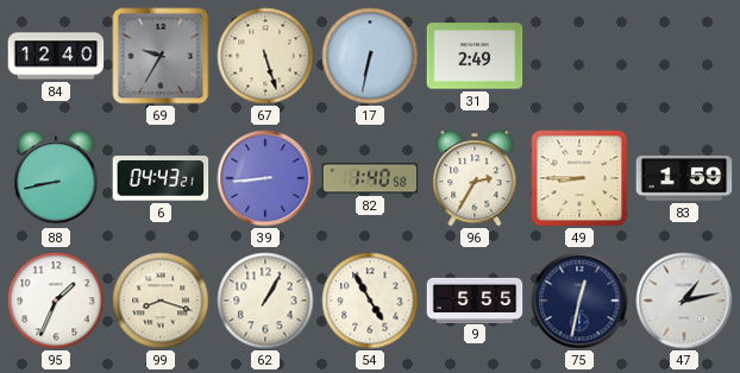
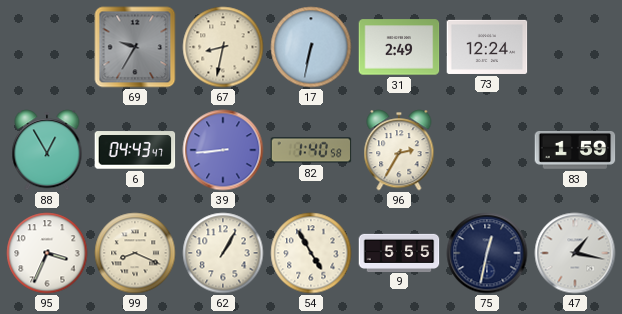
84: 12:40 -> none (56, 56)
67: 5:27 -> 8:32 (223, 47)
73: none -> 12:24 (487, 47)
88: 8:43 -> 12:55 (47, 150)
6: 04:43:21 -> 04:43:47 (135, 150)
49: 8:45 -> none (579, 178)
95: 1:34 -> 3:34 (47, 253)
99: 8:18 -> 8:19 (135, 253)
47: 1:13 -> 1:17 (575, 253)
